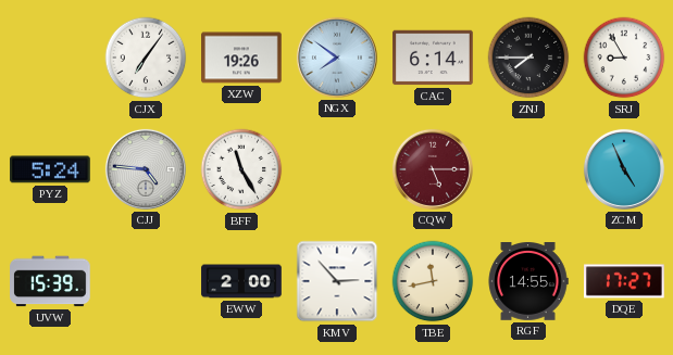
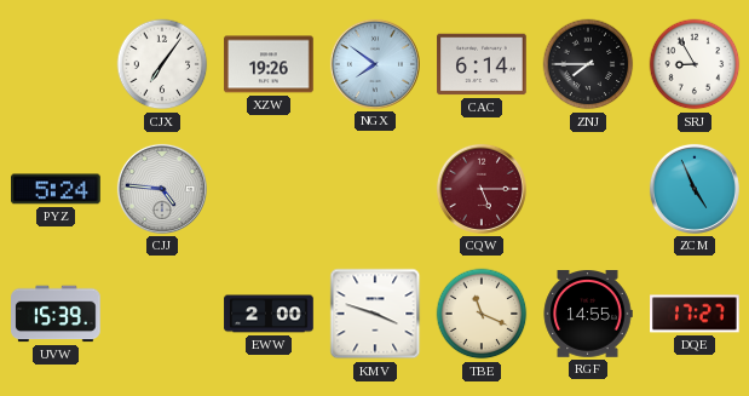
BFF: 11:25 -> none (241, 169)
KMV: 2:53 -> 3:48 (375, 314)
TBE: 11:43 -> 11:19 (482, 314)
